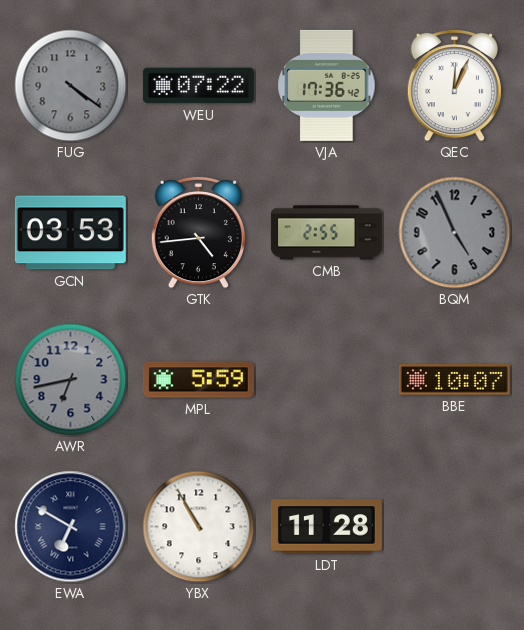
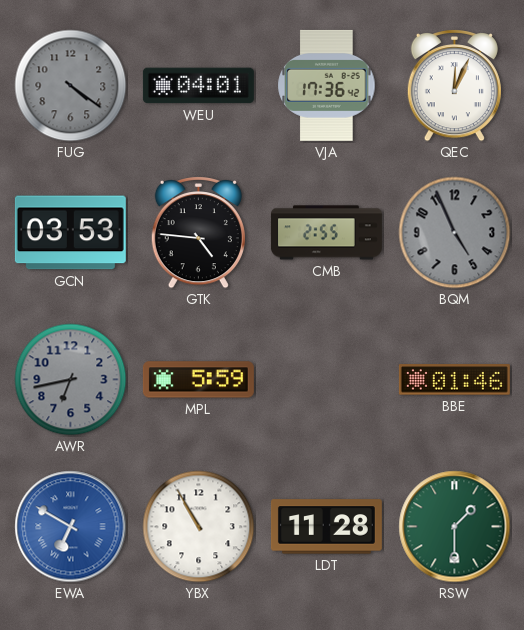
WEU: 07:22 -> 04:01 (198, 86)
GTK: 4:44 -> 4:46 (198, 233)
BBE: 10:07 -> 01:46 (454, 380)
EWA dial: navy -> blue (71, 527)
RSW: none -> 1:30 (455, 527)
